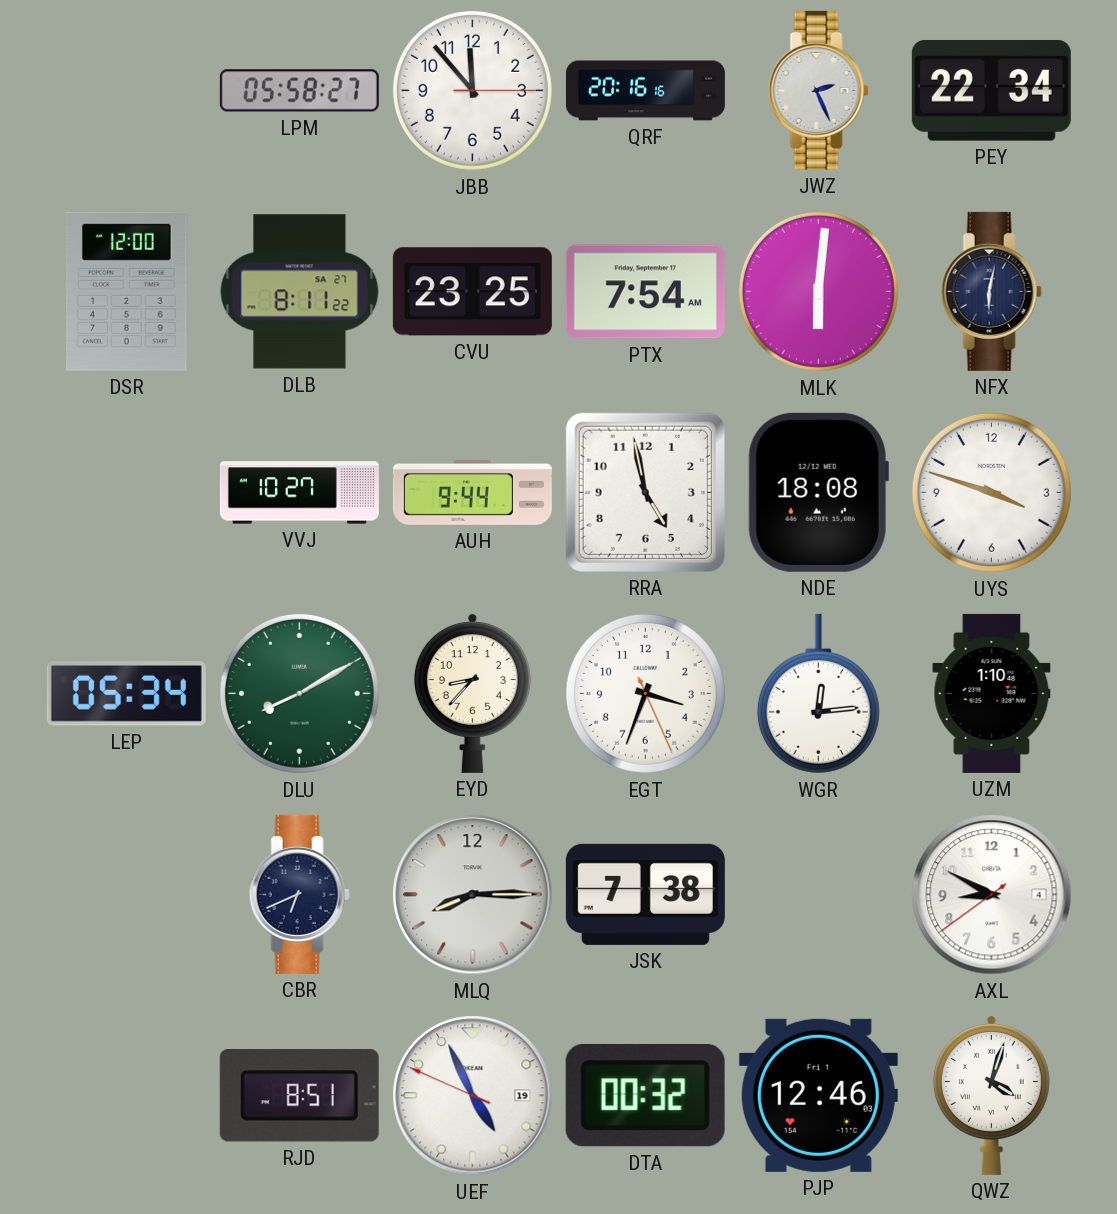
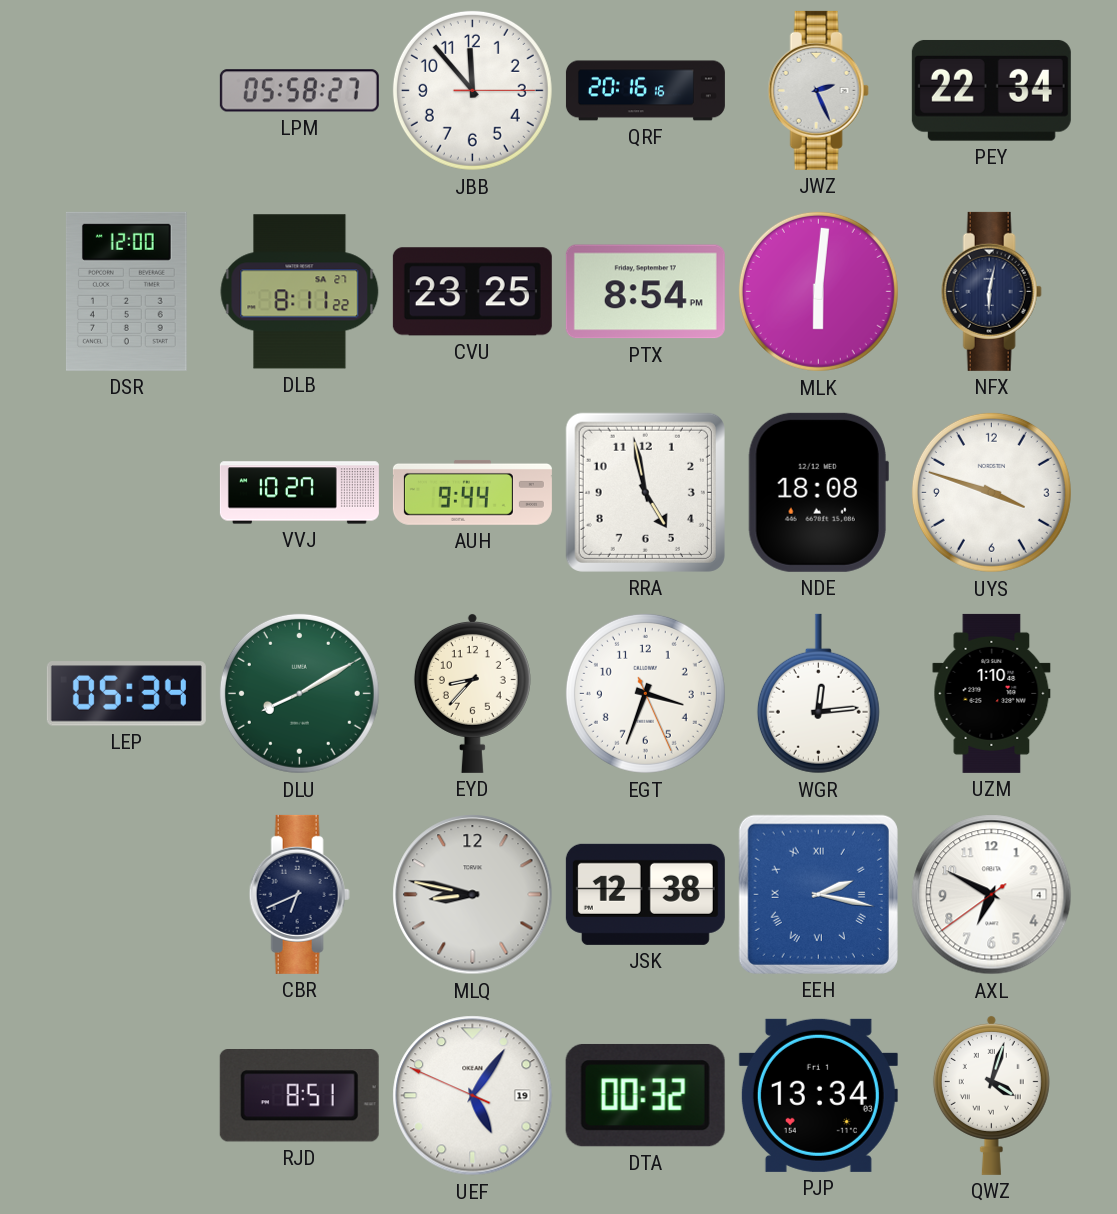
PTX: 7:54 -> 8:54 (645, 292)
MLQ: 8:15 -> 8:47 (473, 895)
JSK: 7:38 -> 12:38 (645, 894)
EEH: none -> 2:17 (818, 894)
AXL: 8:49 -> 6:49 (992, 895)
UEF: 4:55 -> 5:05 (473, 1096)
PJP: 12:46 -> 13:34 (818, 1095)
